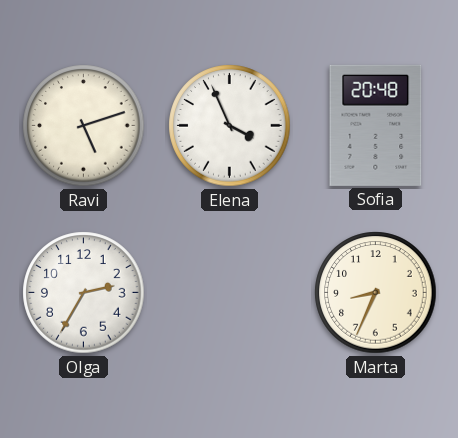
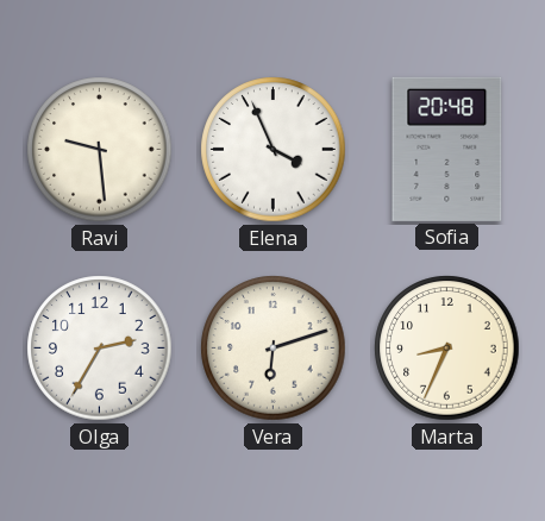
Ravi: 5:12 -> 9:29 (100, 150)
Vera: none -> 6:12 (274, 349)
